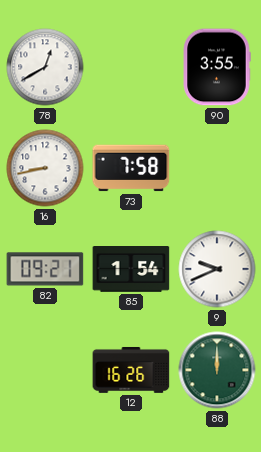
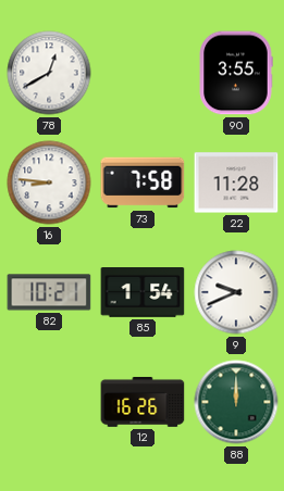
16: 8:43 -> 8:46 (49, 182)
22: none -> 11:28 (236, 182)
82: 09:21 -> 10:21 (49, 292)
